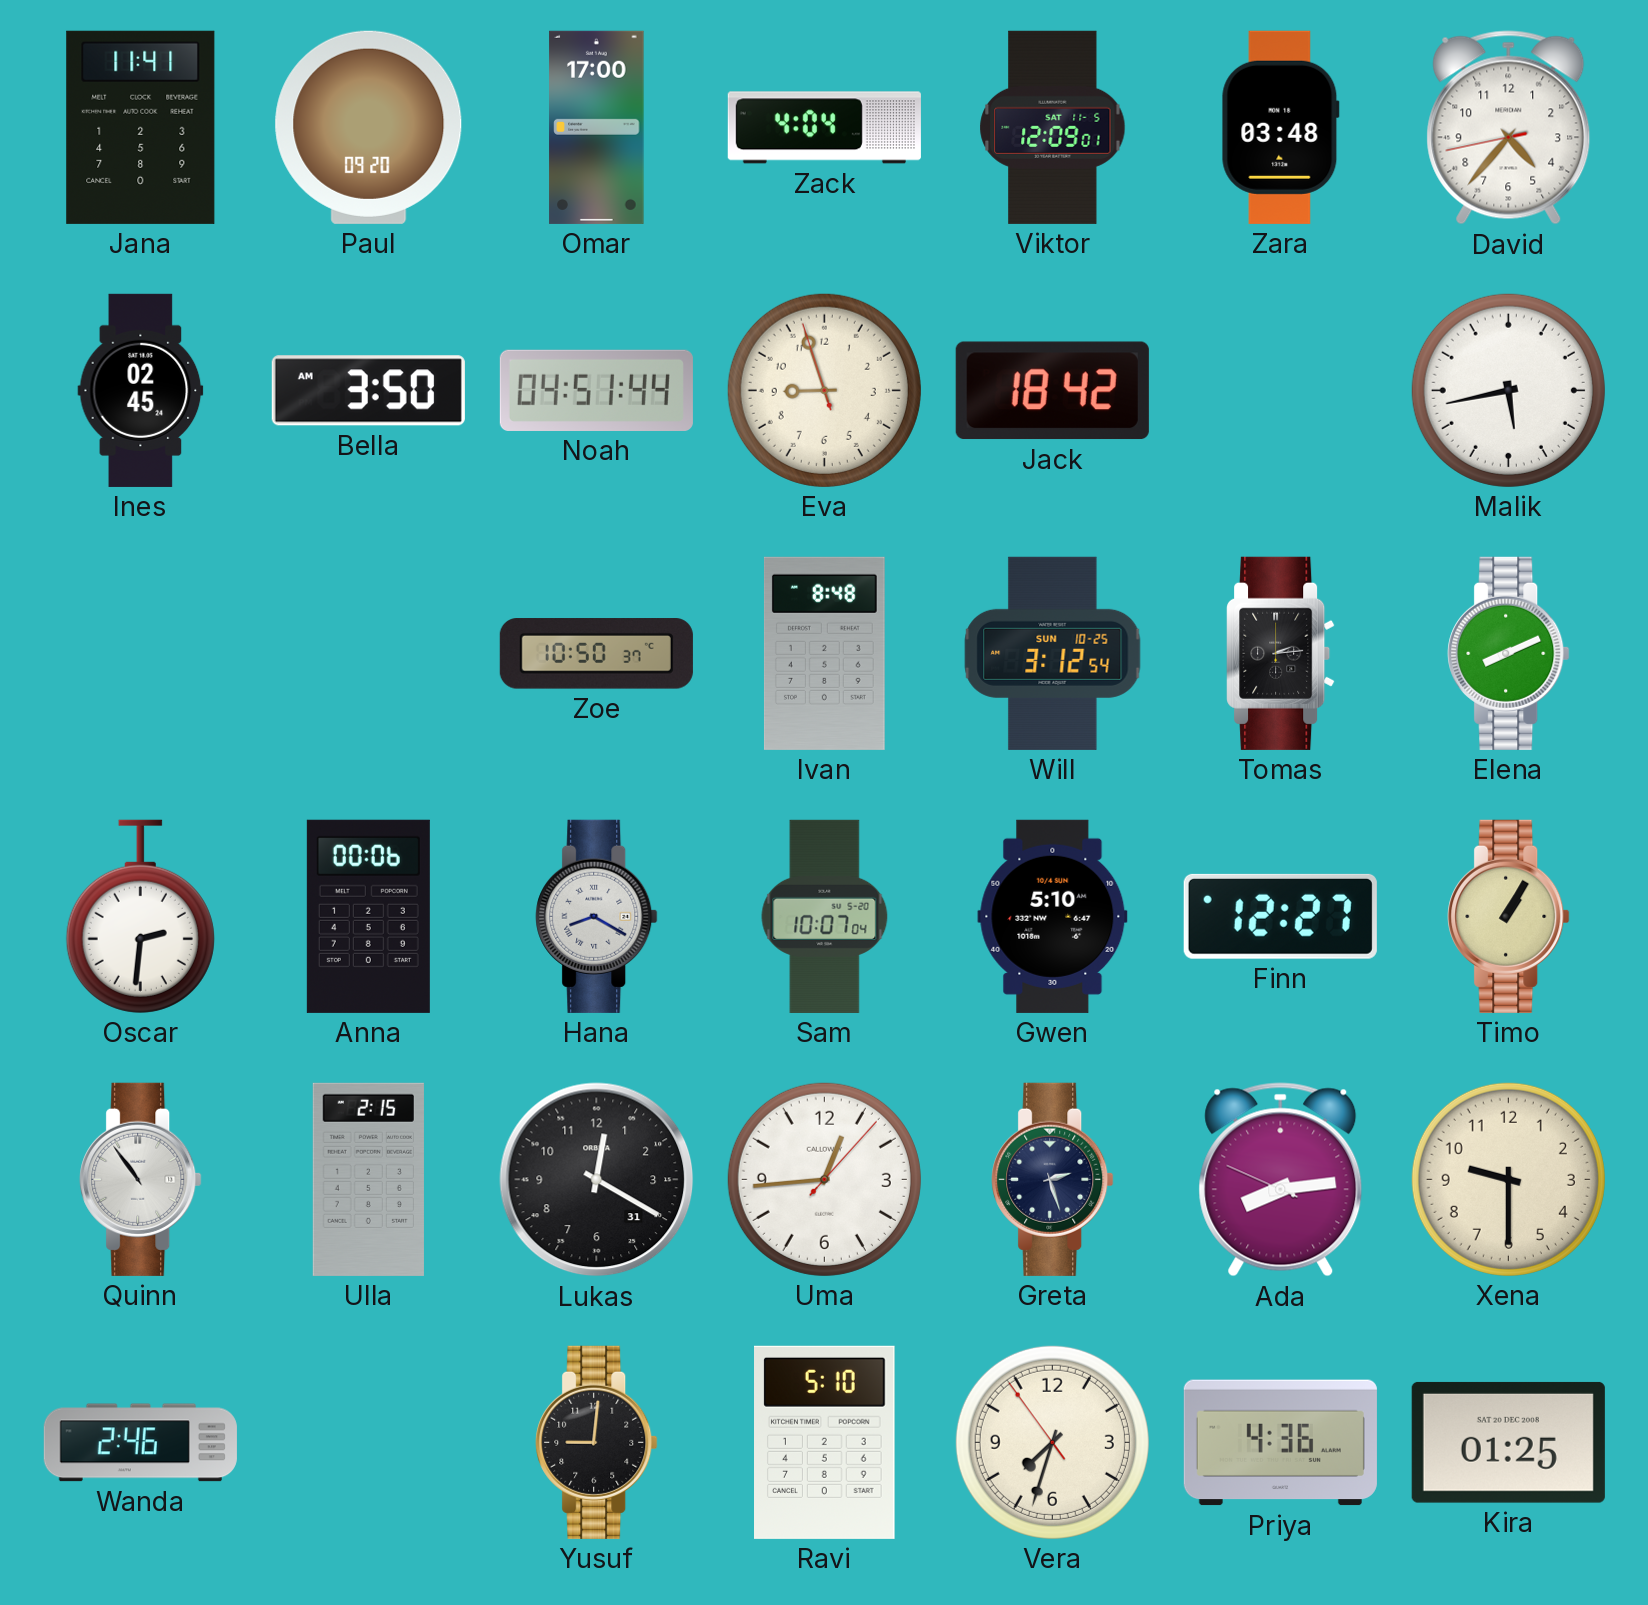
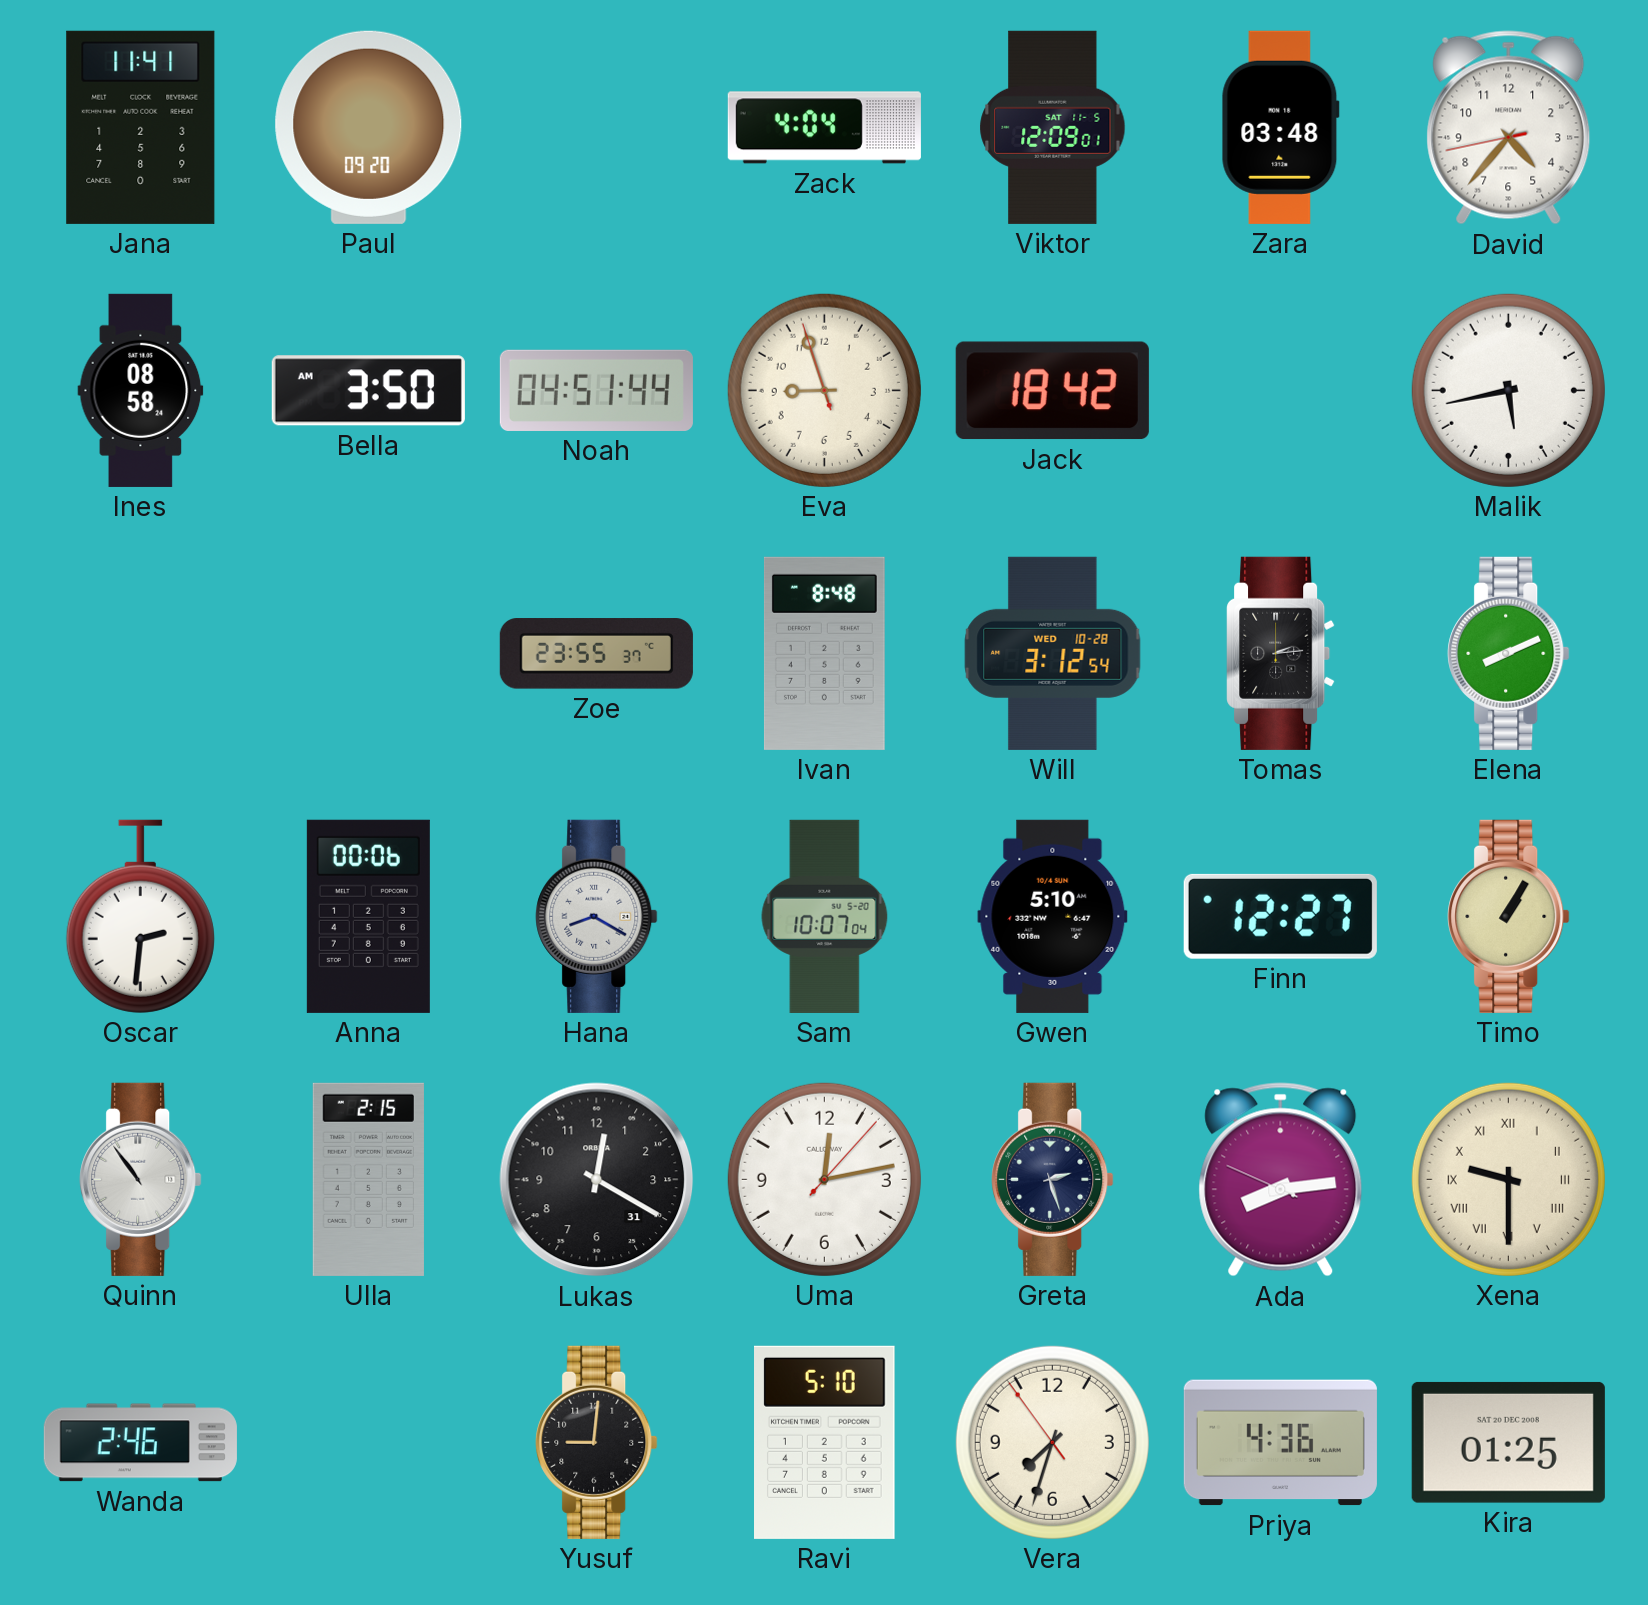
Omar: 17:00 -> none (597, 127)
Ines: 02:45 -> 08:58 (141, 390)
Zoe: 10:50 -> 23:55 (596, 654)
Will date: SUN 10-25 -> WED 10-28 (1053, 653)
Uma: 12:44 -> 12:13 (824, 1179)
Xena numerals: Arabic -> Roman (1508, 1179)
